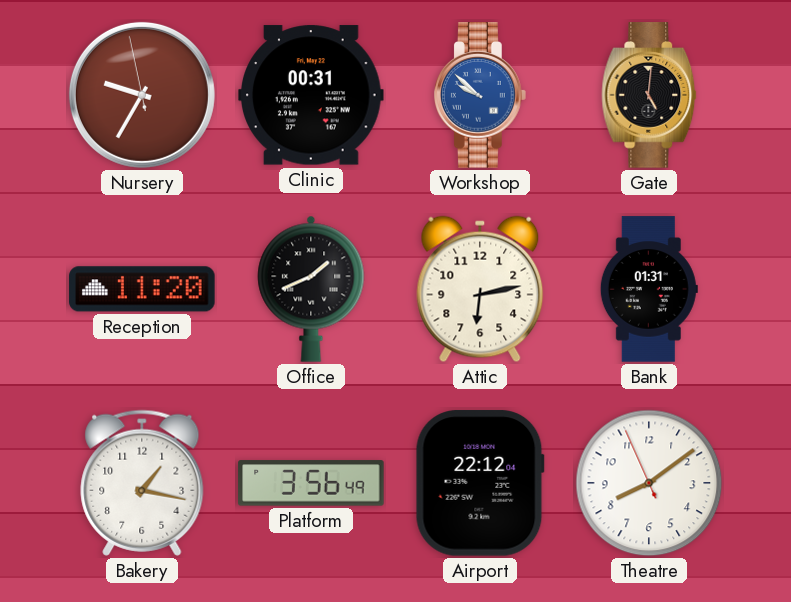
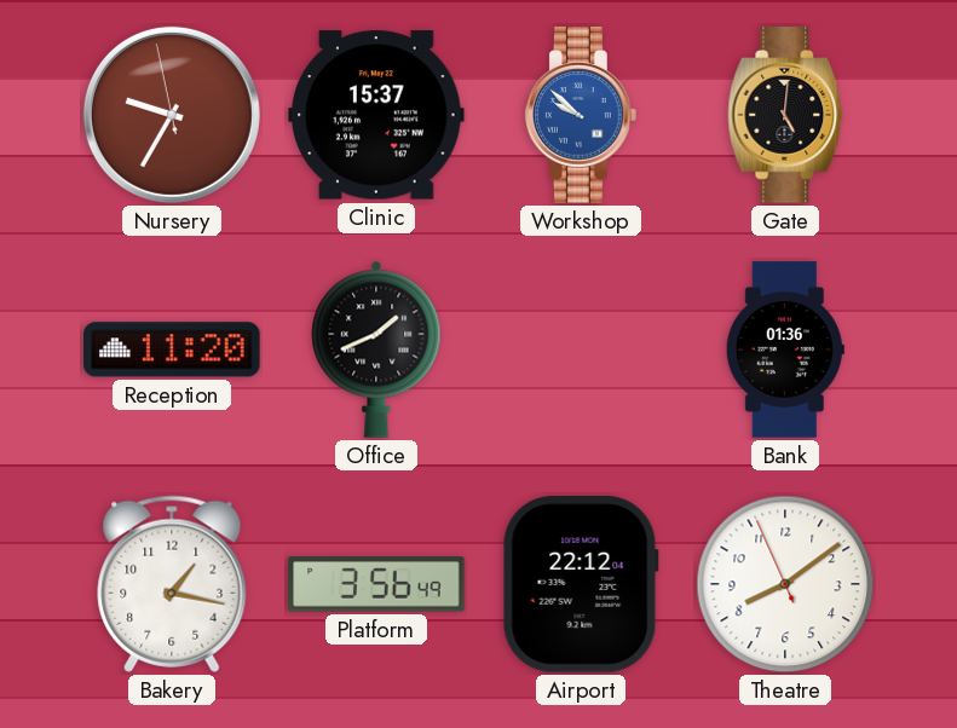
Clinic: 00:31 -> 15:37 (376, 115)
Attic: 6:13 -> none (480, 289)
Bank: 01:31 -> 01:36 (785, 349)
